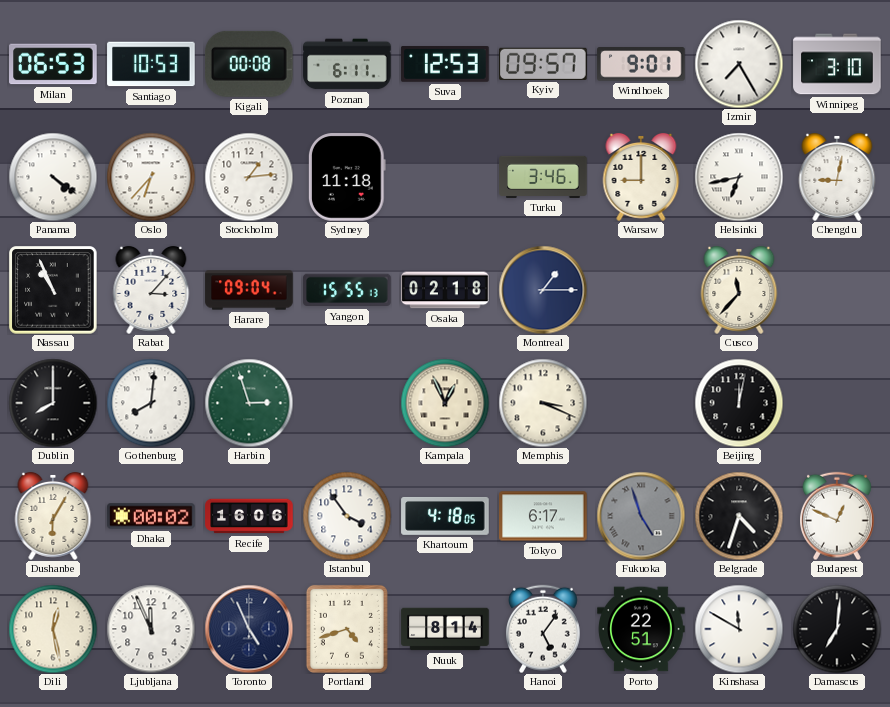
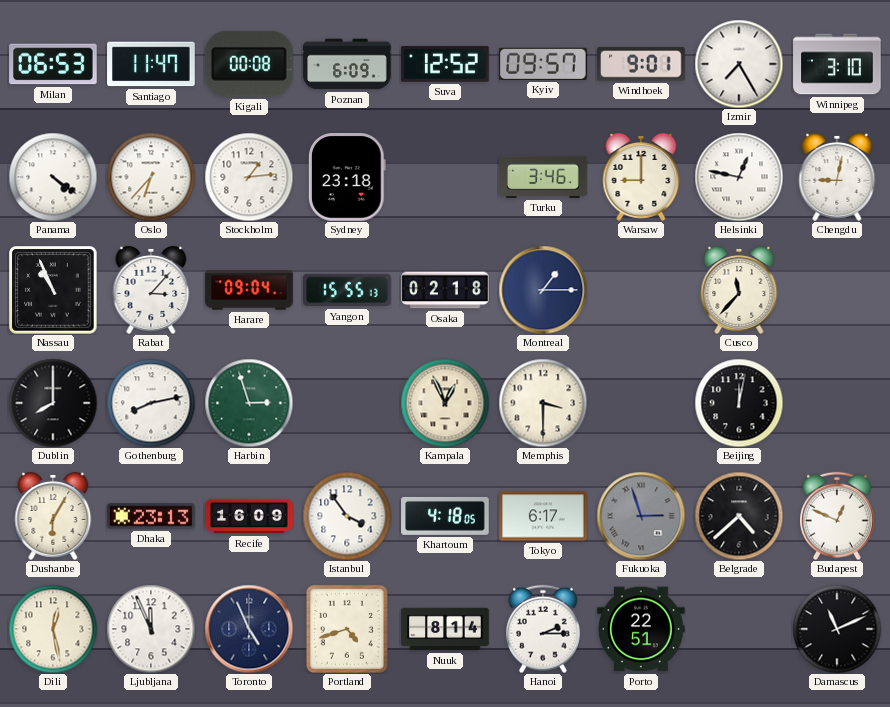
Santiago: 10:53 -> 11:47 (151, 64)
Poznan: 6:11 -> 6:09 (347, 64)
Suva: 12:53 -> 12:52 (445, 65)
Sydney: 11:18 -> 23:18 (347, 177)
Helsinki: 6:43 -> 12:47 (739, 177)
Gothenburg: 8:01 -> 8:13 (151, 403)
Memphis: 3:19 -> 3:30 (543, 403)
Dhaka: 00:02 -> 23:13 (151, 516)
Recife: 16:06 -> 16:09 (249, 516)
Fukuoka: 4:57 -> 2:57 (641, 516)
Belgrade: 4:33 -> 4:38 (739, 516)
Hanoi: 5:06 -> 2:15 (544, 629)
Kinshasa: 11:50 -> none (739, 629)
Damascus: 7:01 -> 11:11 (837, 629)
